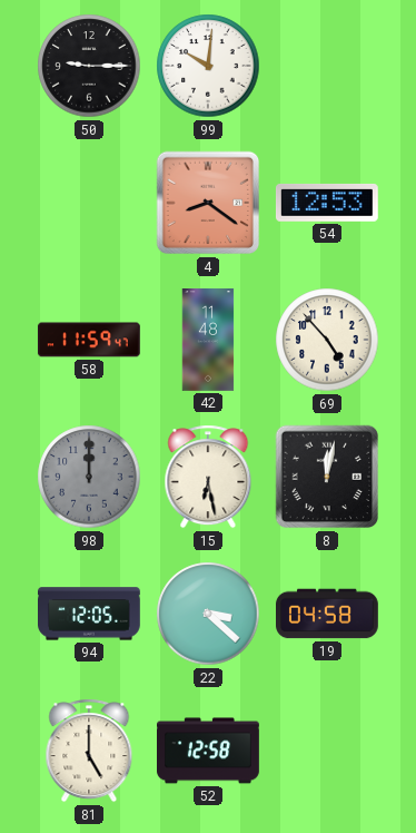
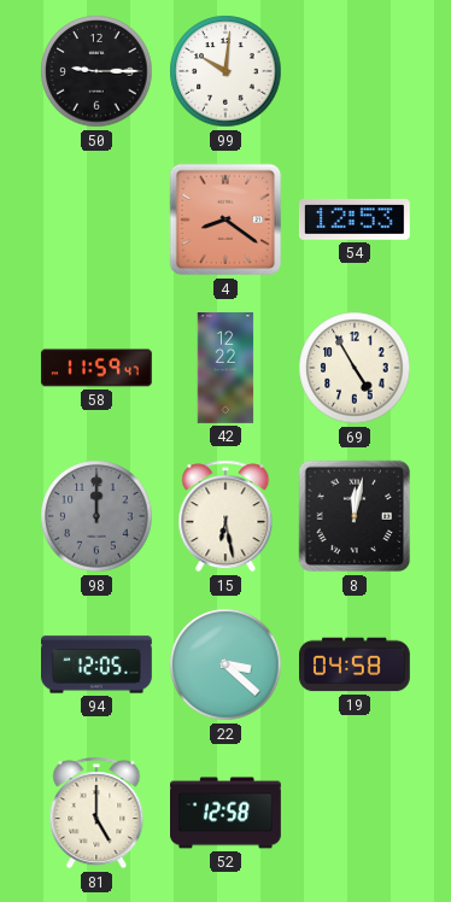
42: 11:48 -> 12:22 (225, 369)
69: 4:53 -> 4:55 (355, 368)
